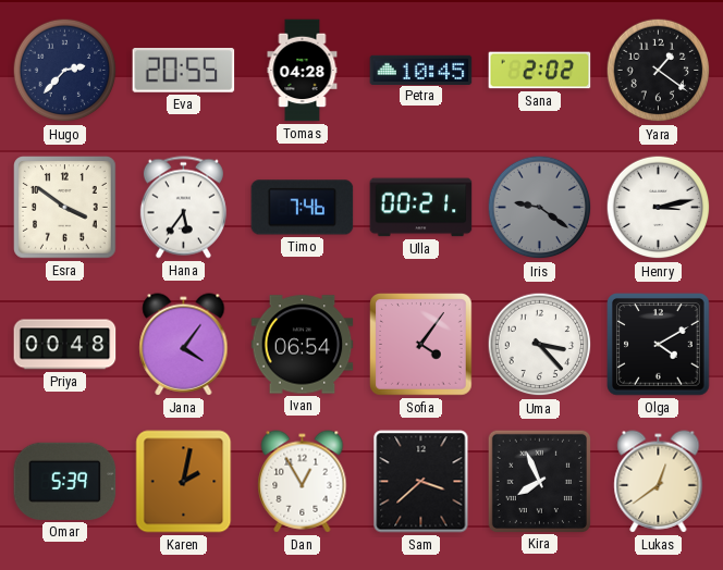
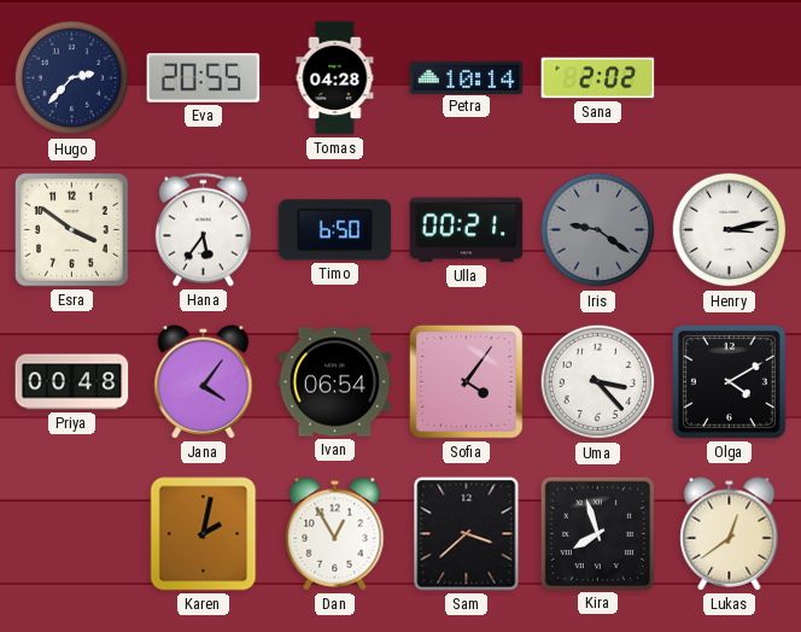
Petra: 10:45 -> 10:14 (467, 77)
Yara: 1:21 -> none (659, 71)
Timo: 7:46 -> 6:50 (335, 230)
Omar: 5:39 -> none (65, 481)
Kira: 7:56 -> 7:57 (597, 533)
